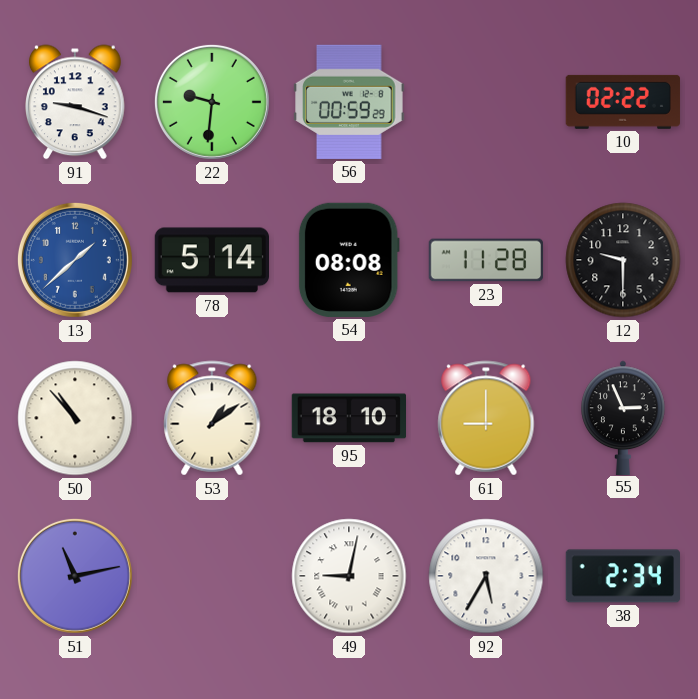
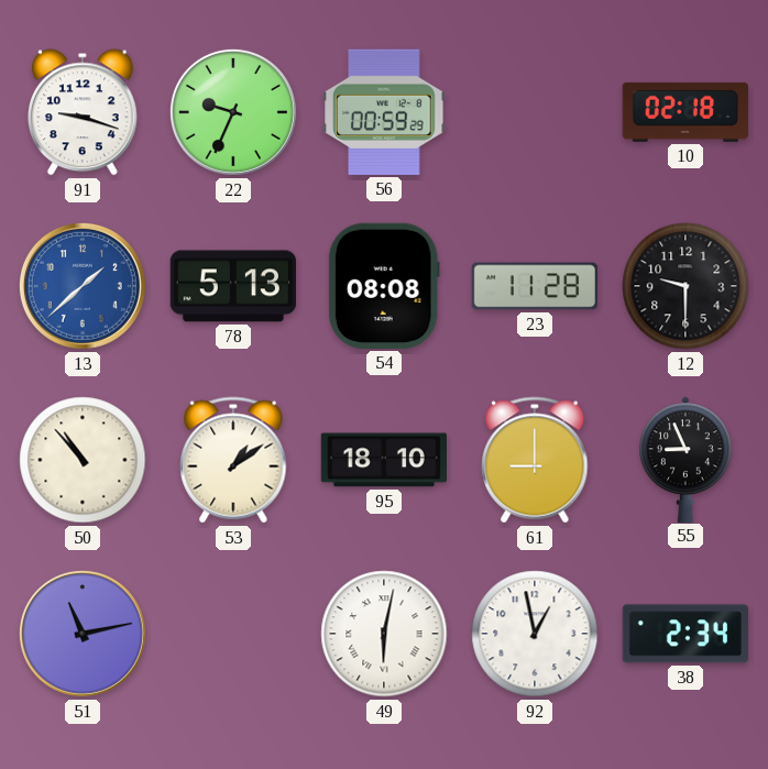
22: 9:31 -> 9:34 (233, 112)
10: 02:22 -> 02:18 (685, 112)
78: 5:14 -> 5:13 (232, 286)
55: 2:56 -> 8:56 (685, 459)
49: 9:02 -> 6:02 (384, 634)
92: 5:35 -> 12:58 (535, 634)
